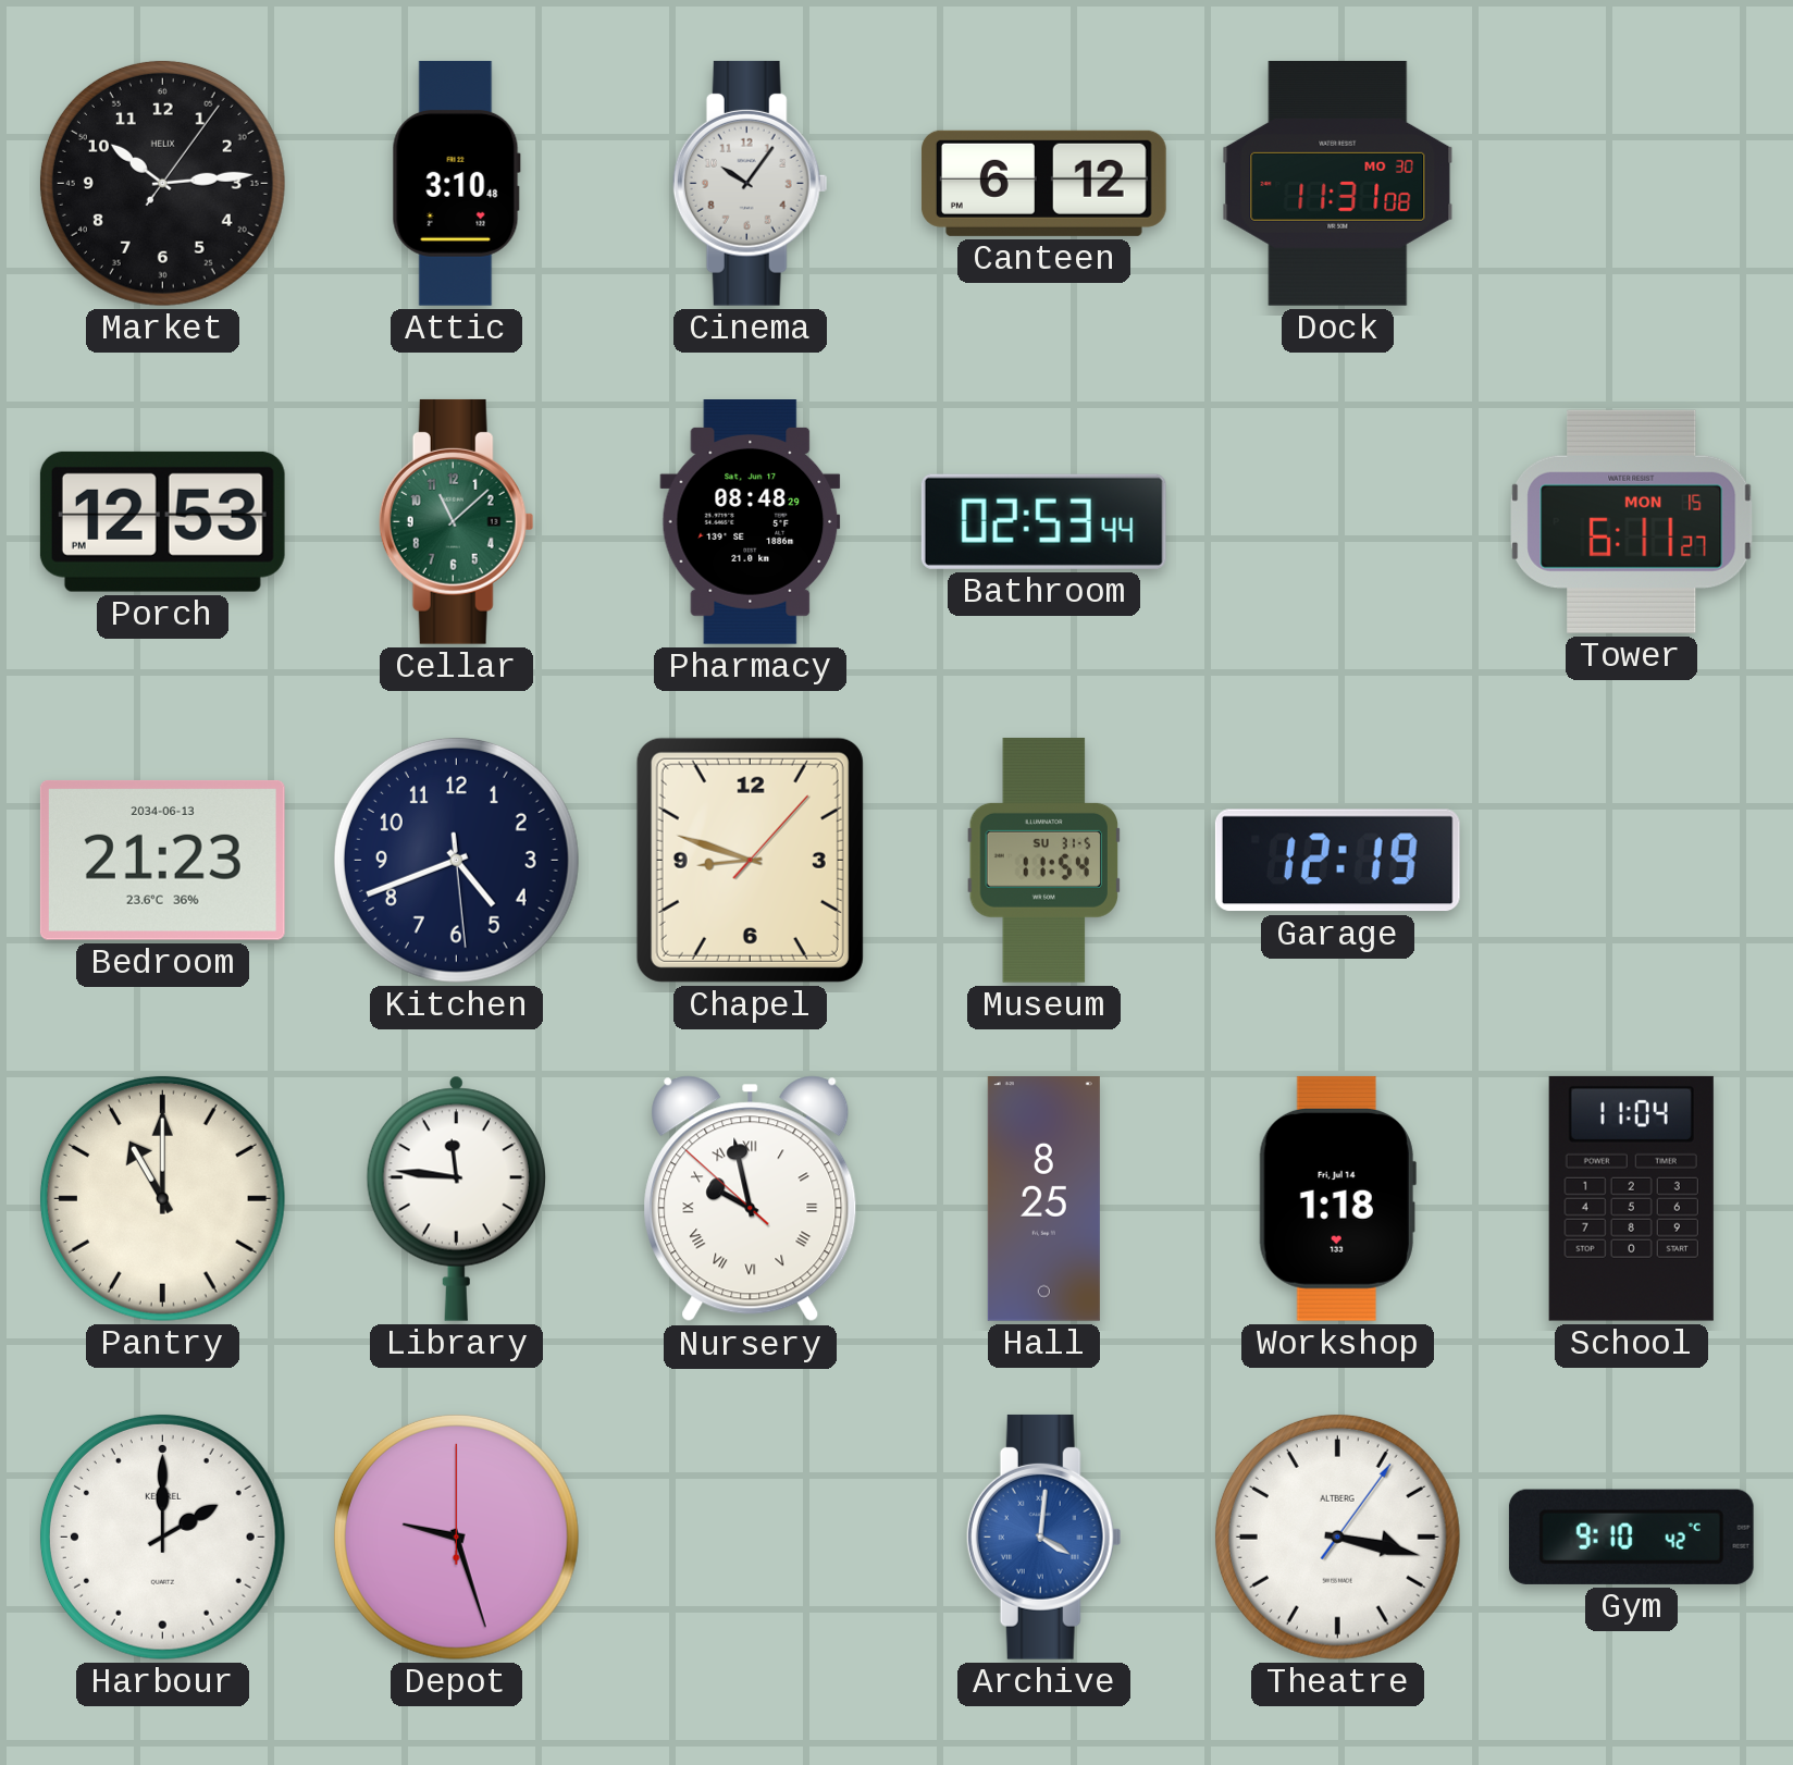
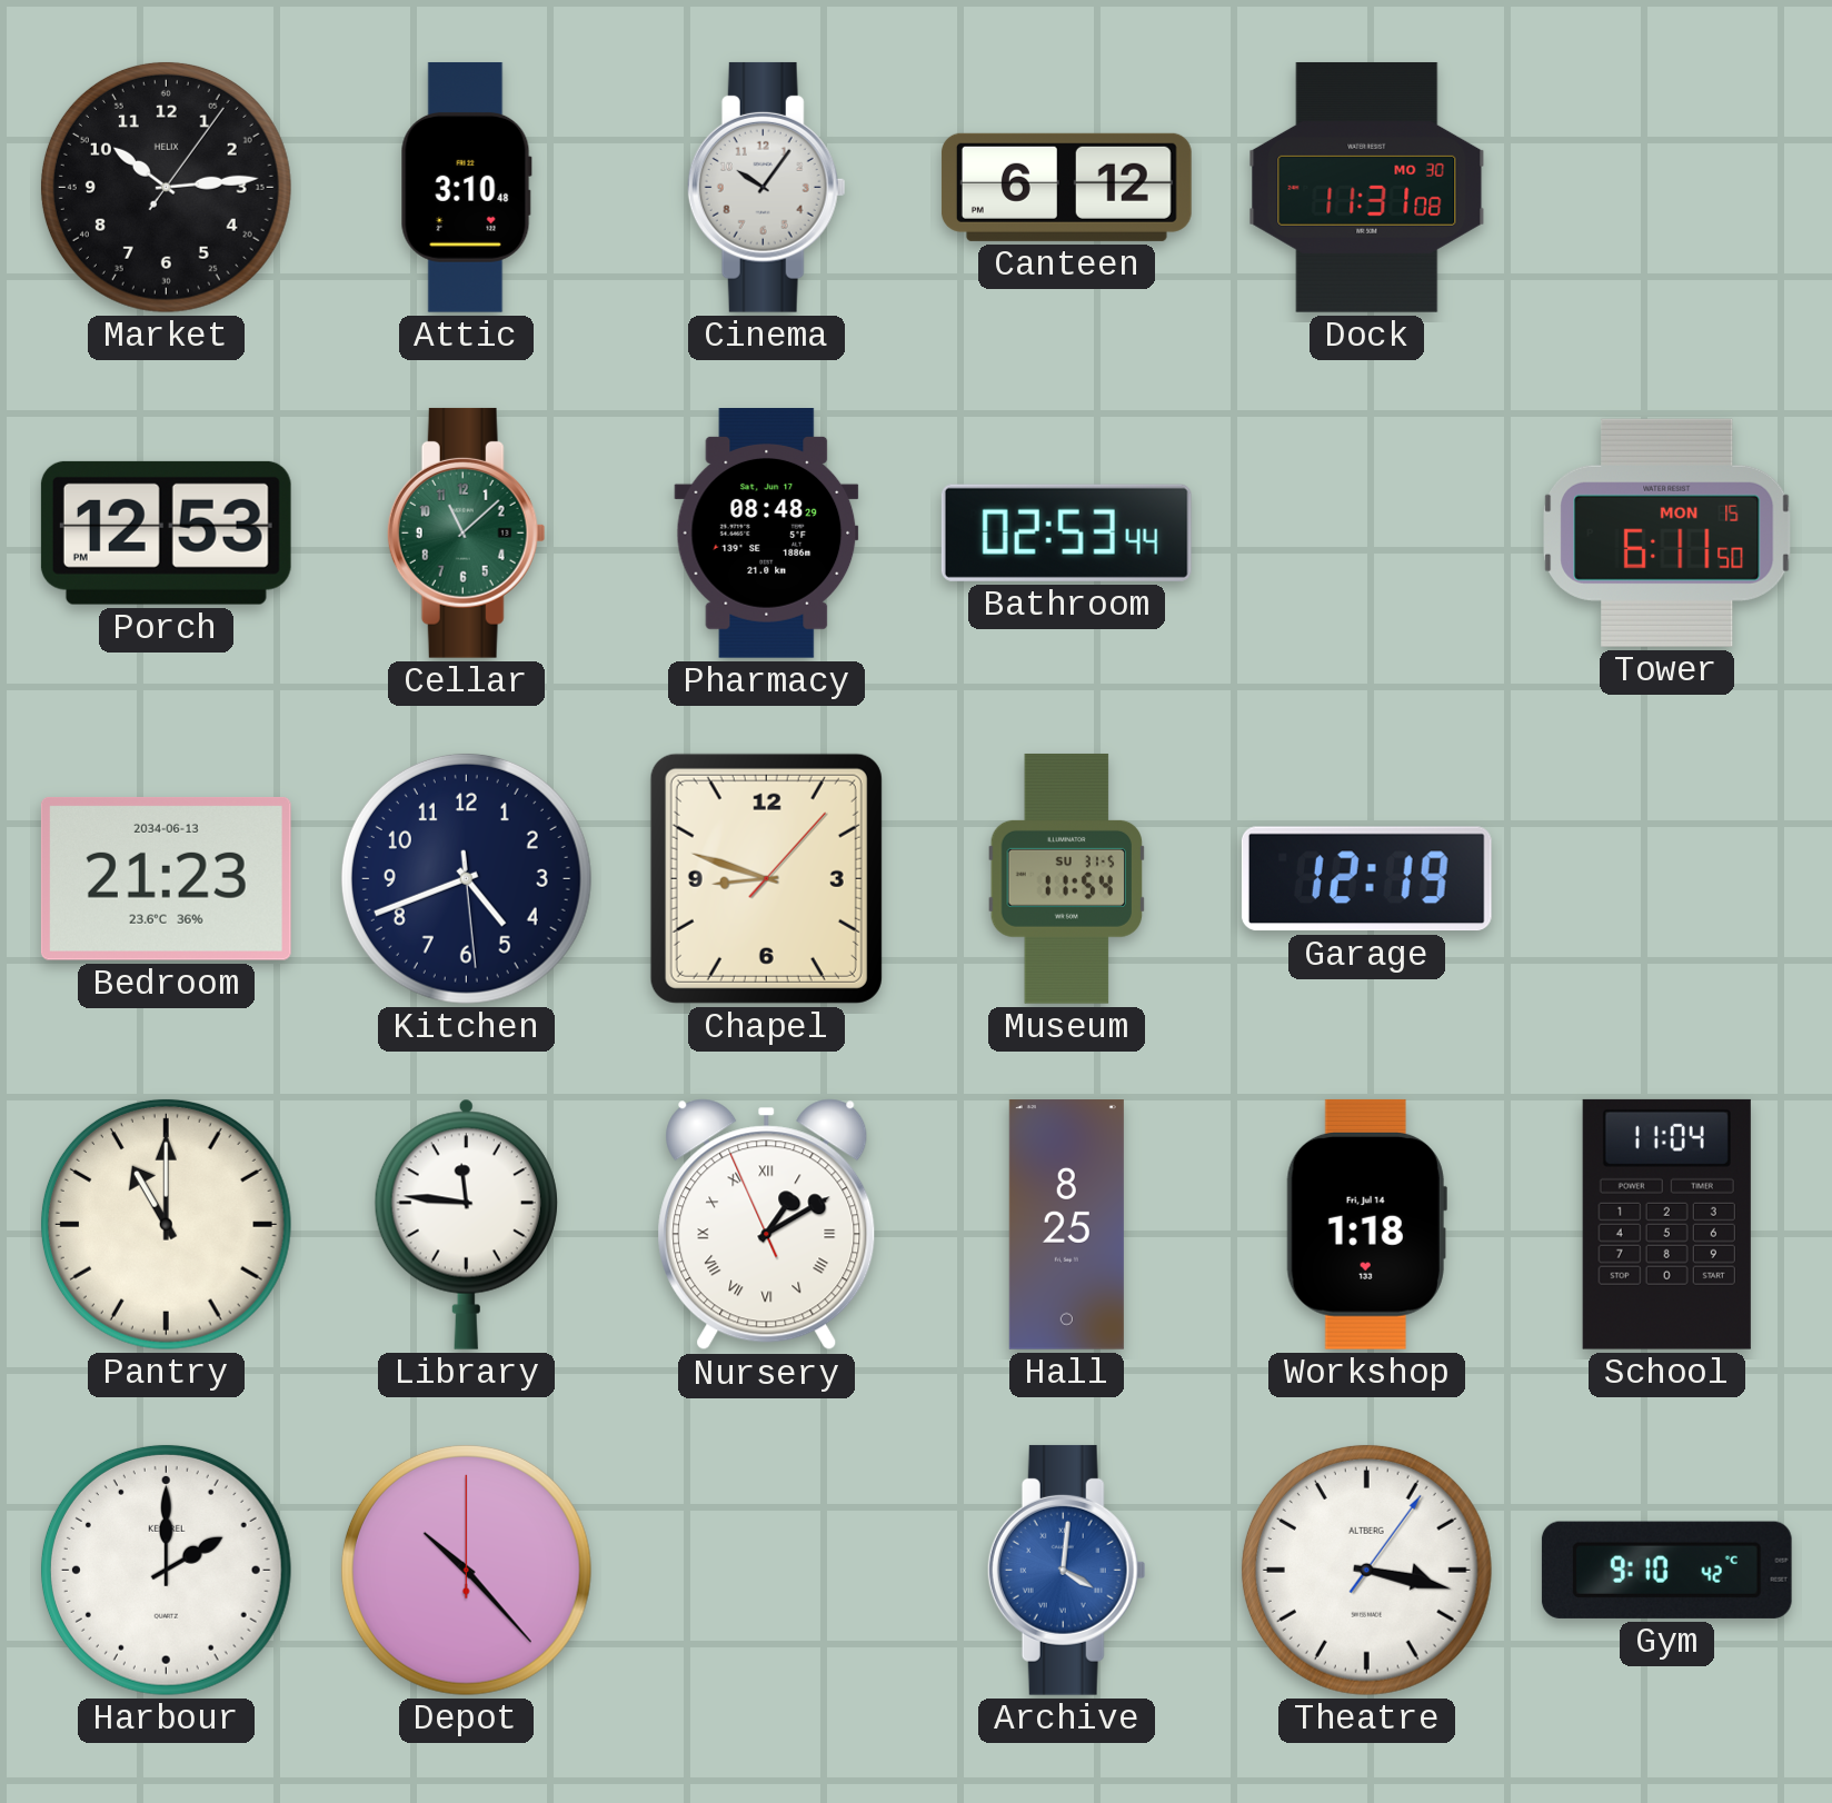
Tower: 6:11:27 -> 6:11:50 (1667, 532)
Nursery: 9:57 -> 1:09 (767, 1225)
Depot: 9:27 -> 10:23 (466, 1570)
